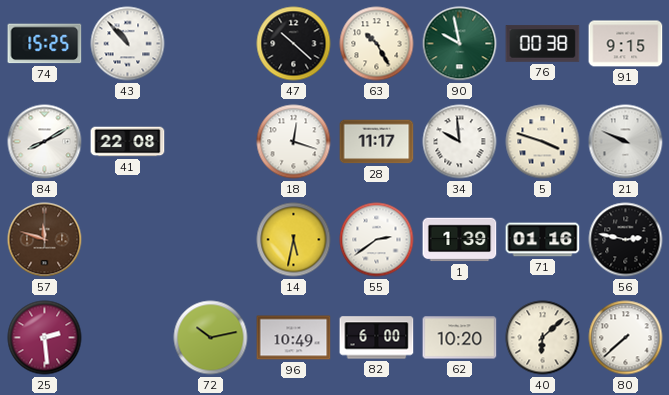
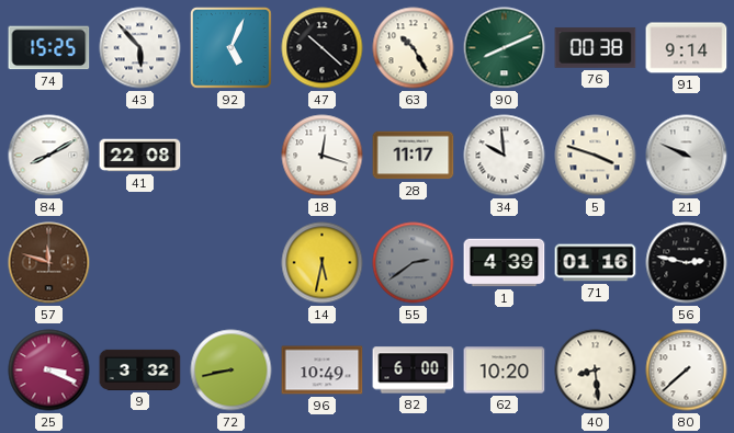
43: 10:53 -> 5:53 (140, 48)
92: none -> 5:04 (232, 48)
90: 9:58 -> 8:11 (505, 48)
91: 9:15 -> 9:14 (687, 48)
55 dial: white -> grey (414, 263)
1: 1:39 -> 4:39 (505, 263)
25: 2:29 -> 3:19 (49, 371)
9: none -> 3:32 (140, 369)
72: 10:13 -> 8:43 (232, 371)
40: 6:08 -> 8:29 (596, 371)
